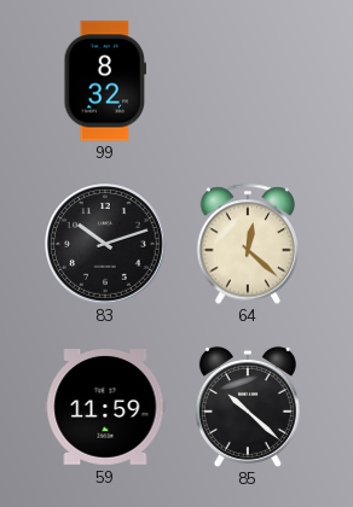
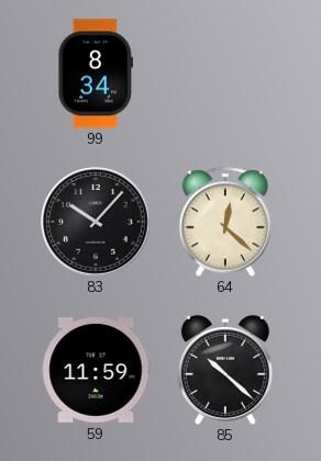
99: 8:32 -> 8:34 (96, 74)
83: 10:12 -> 10:07 (96, 222)
